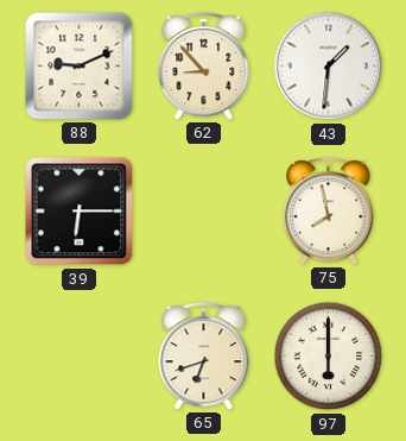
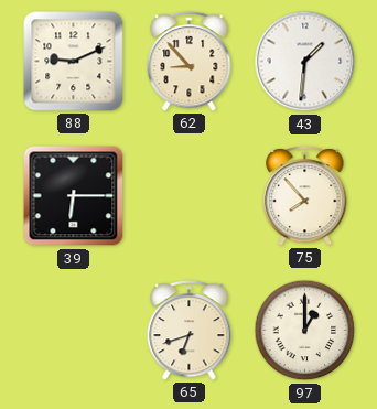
75: 7:58 -> 7:53 (305, 195)
97: 6:00 -> 1:00 (305, 331)
